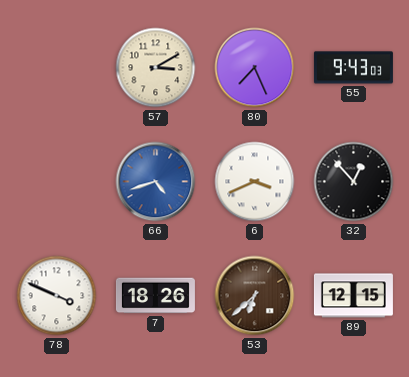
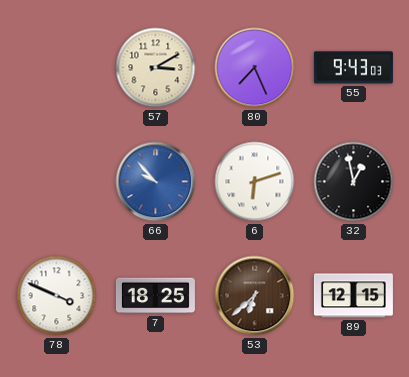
66: 4:42 -> 9:53 (156, 182)
6: 3:41 -> 6:12 (255, 182)
32: 12:53 -> 12:58 (354, 182)
7: 18:26 -> 18:25 (155, 296)
